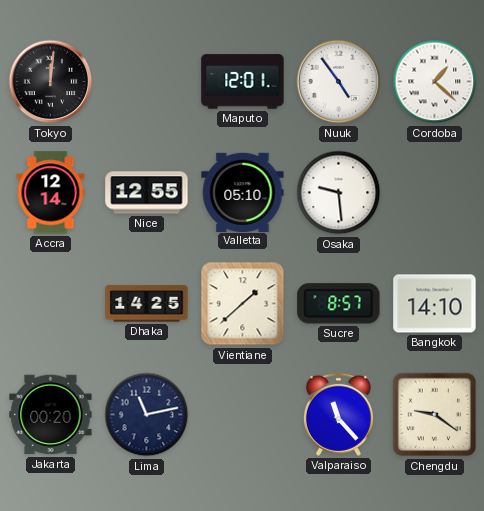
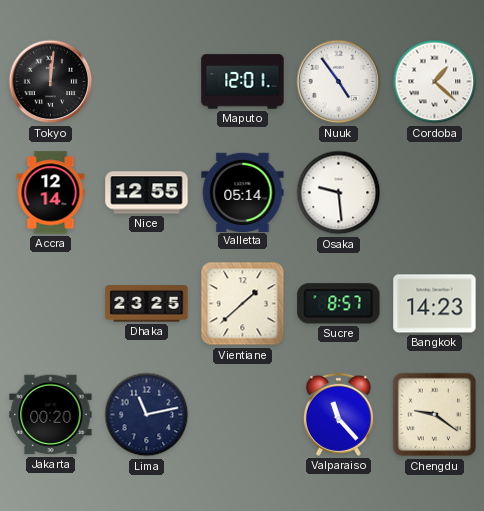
Valletta: 05:10 -> 05:14 (243, 192)
Dhaka: 14:25 -> 23:25 (147, 304)
Bangkok: 14:10 -> 14:23 (435, 304)
